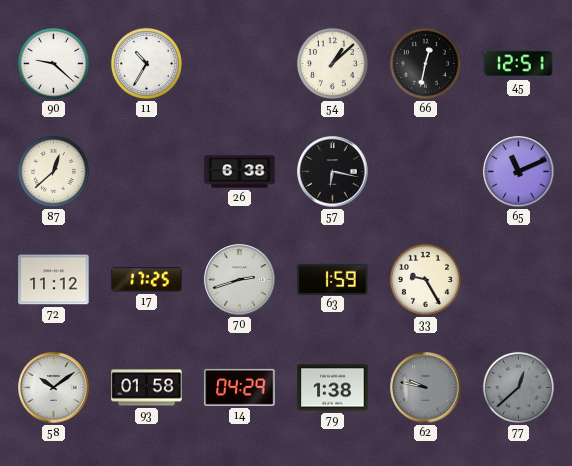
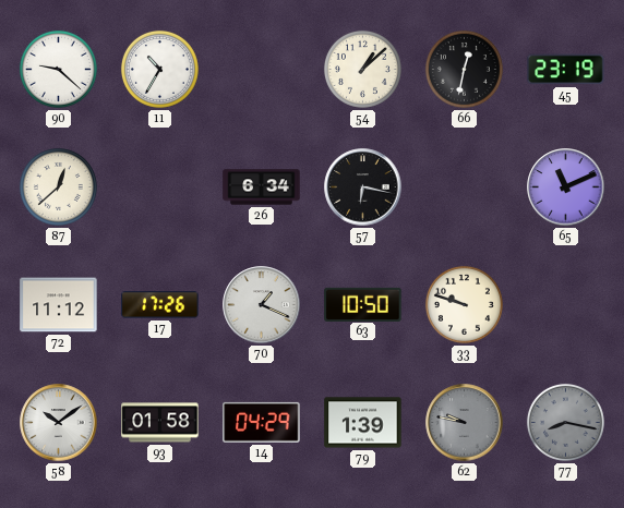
45: 12:51 -> 23:19 (566, 70)
26: 6:38 -> 6:34 (262, 188)
17: 17:25 -> 17:26 (160, 305)
70: 2:42 -> 1:19 (262, 305)
63: 1:59 -> 10:50 (363, 304)
33: 9:25 -> 9:48 (464, 304)
79: 1:38 -> 1:39 (363, 423)
77: 12:38 -> 8:17 (565, 422)
